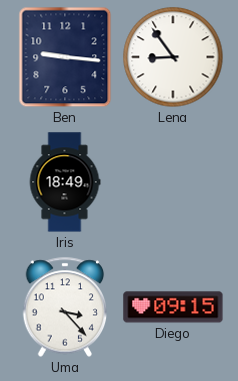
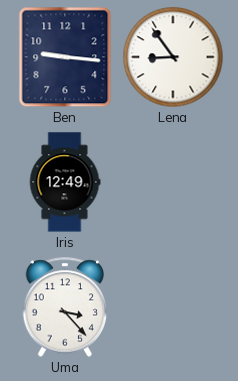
Iris: 18:49 -> 12:49 (65, 182)
Diego: 09:15 -> none (173, 307)
